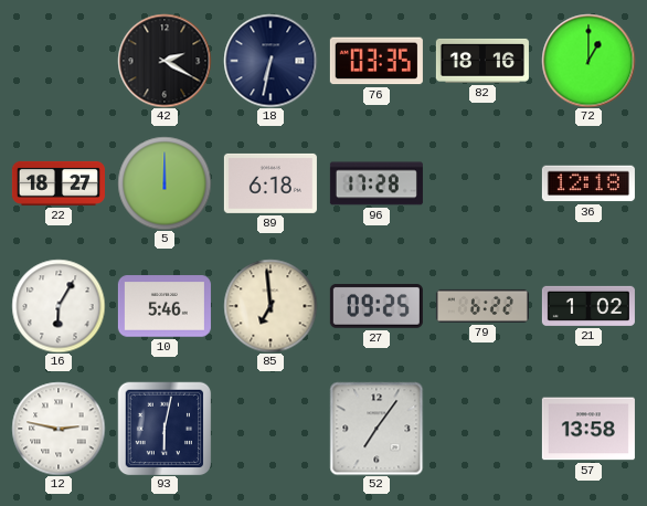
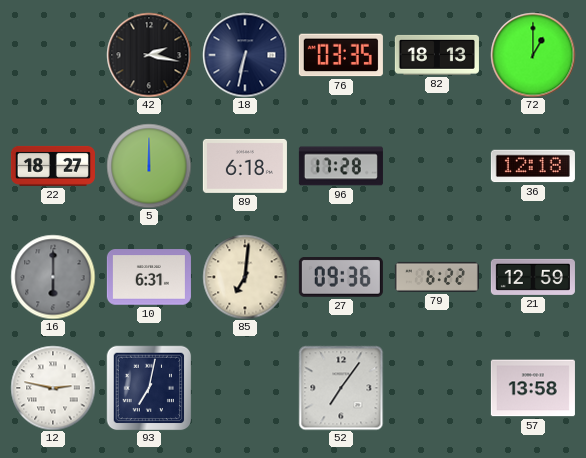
42: 2:20 -> 2:17 (149, 55)
82: 18:16 -> 18:13 (437, 55)
16: 6:05 -> 6:00 (53, 277)
16 dial: white -> grey (53, 277)
10: 5:46 -> 6:31 (149, 277)
85: 6:59 -> 7:01 (245, 277)
27: 09:25 -> 09:36 (341, 278)
21: 1:02 -> 12:59 (533, 277)
93: 6:02 -> 7:02 (149, 388)
